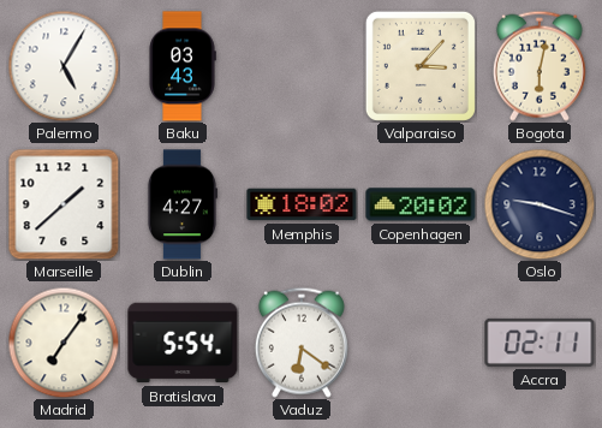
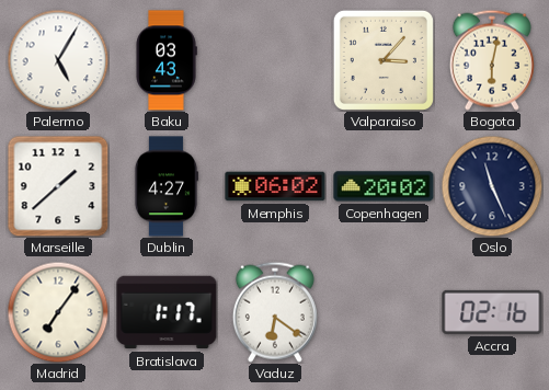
Memphis: 18:02 -> 06:02 (275, 186)
Oslo: 9:18 -> 11:26 (492, 186)
Bratislava: 5:54 -> 1:17 (167, 312)
Accra: 02:11 -> 02:16 (492, 312)
